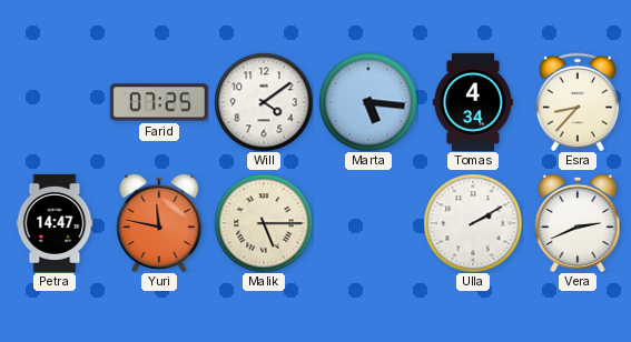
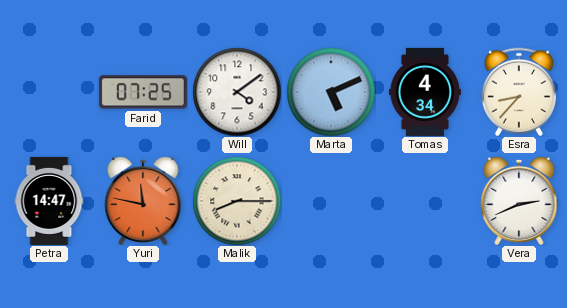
Marta: 5:16 -> 5:11 (331, 92)
Malik: 5:15 -> 8:15 (237, 201)
Ulla: 2:10 -> none (473, 223)
